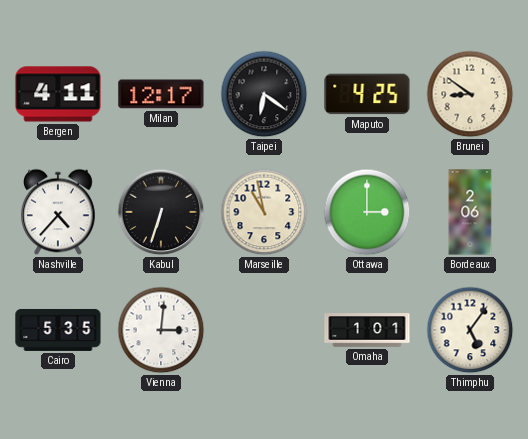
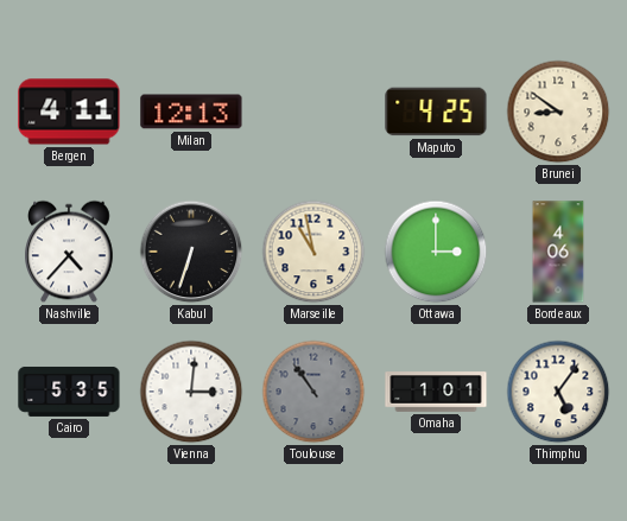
Milan: 12:17 -> 12:13 (191, 112)
Taipei: 6:21 -> none (264, 94)
Bordeaux: 2:06 -> 4:06 (558, 252)
Toulouse: none -> 10:54 (313, 392)
